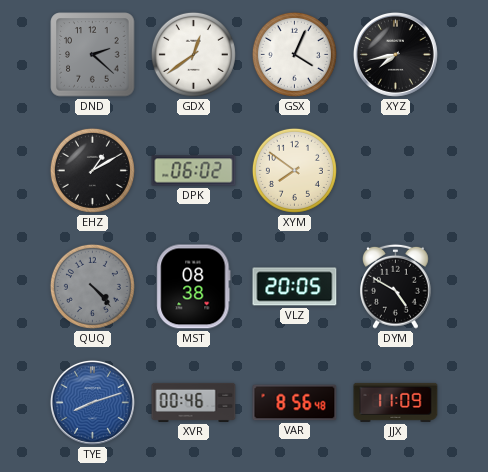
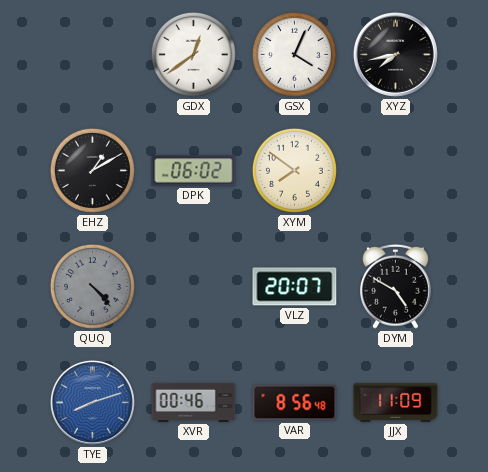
DND: 2:22 -> none (93, 55)
MST: 08:38 -> none (194, 287)
VLZ: 20:05 -> 20:07 (295, 287)
